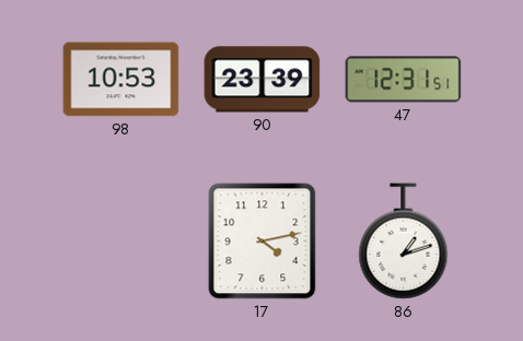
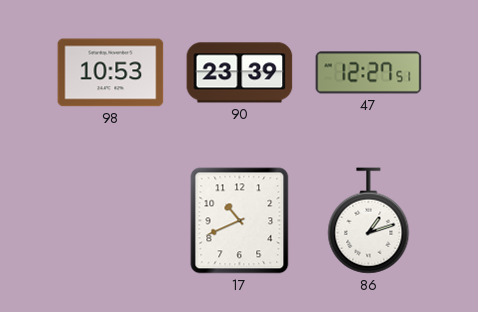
47: 12:31 -> 12:27 (369, 73)
17: 4:13 -> 10:41 (240, 221)
